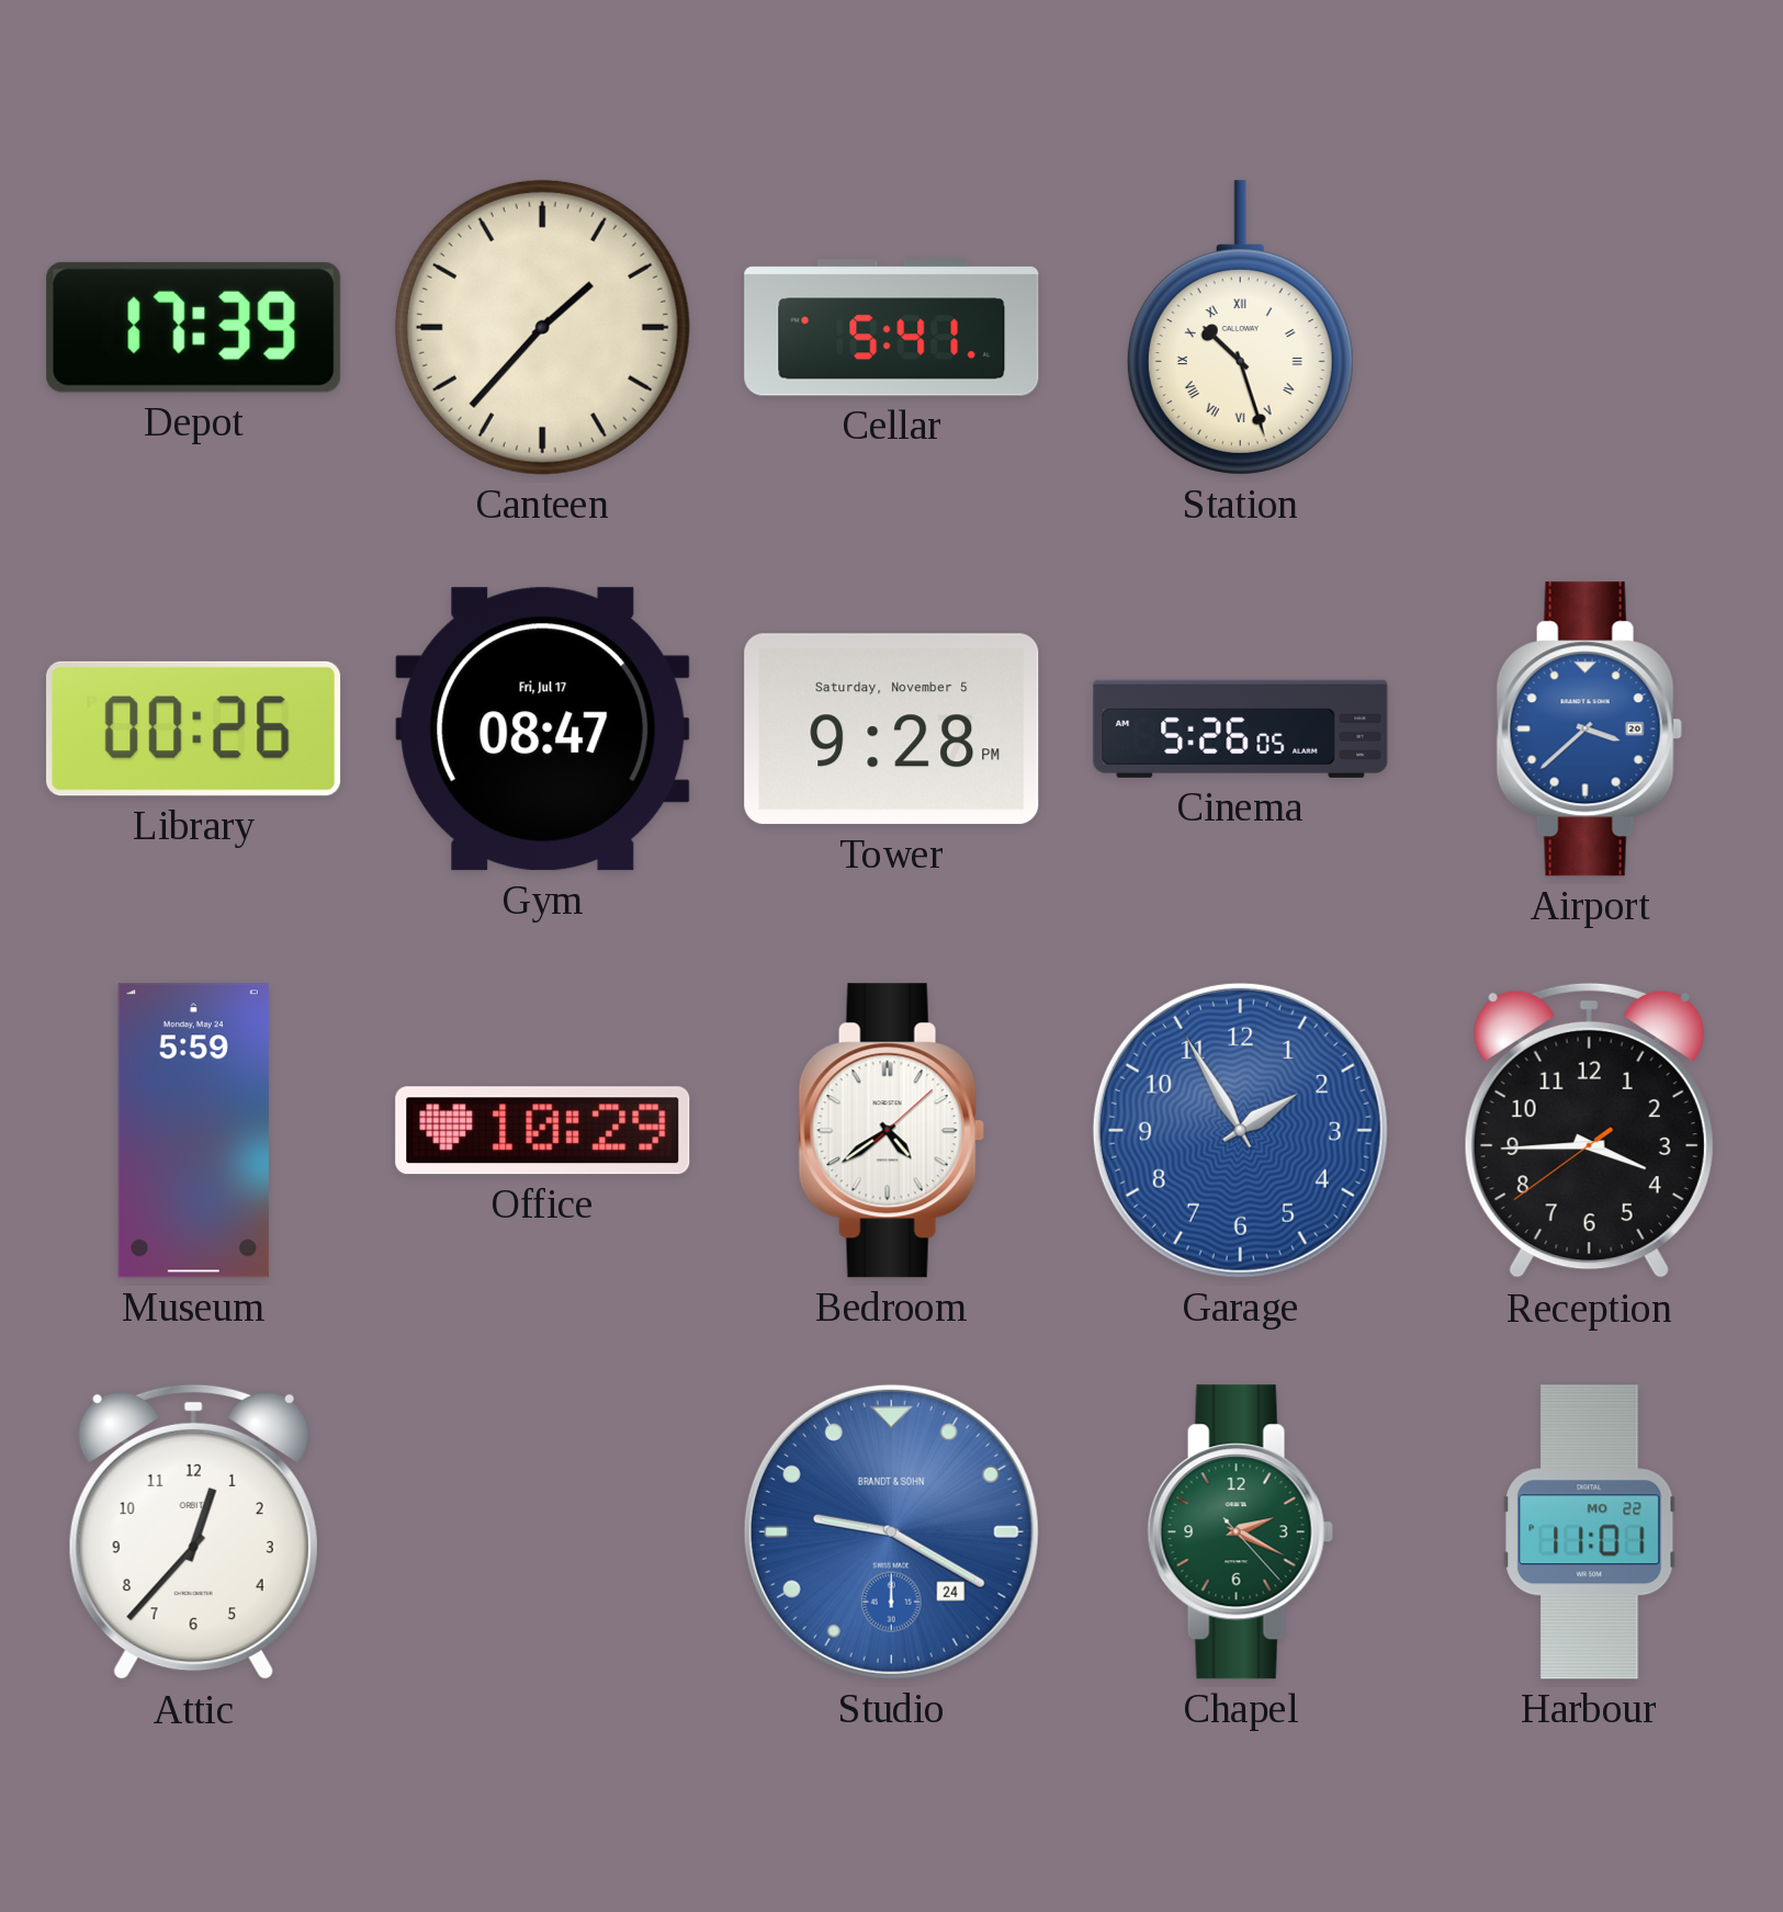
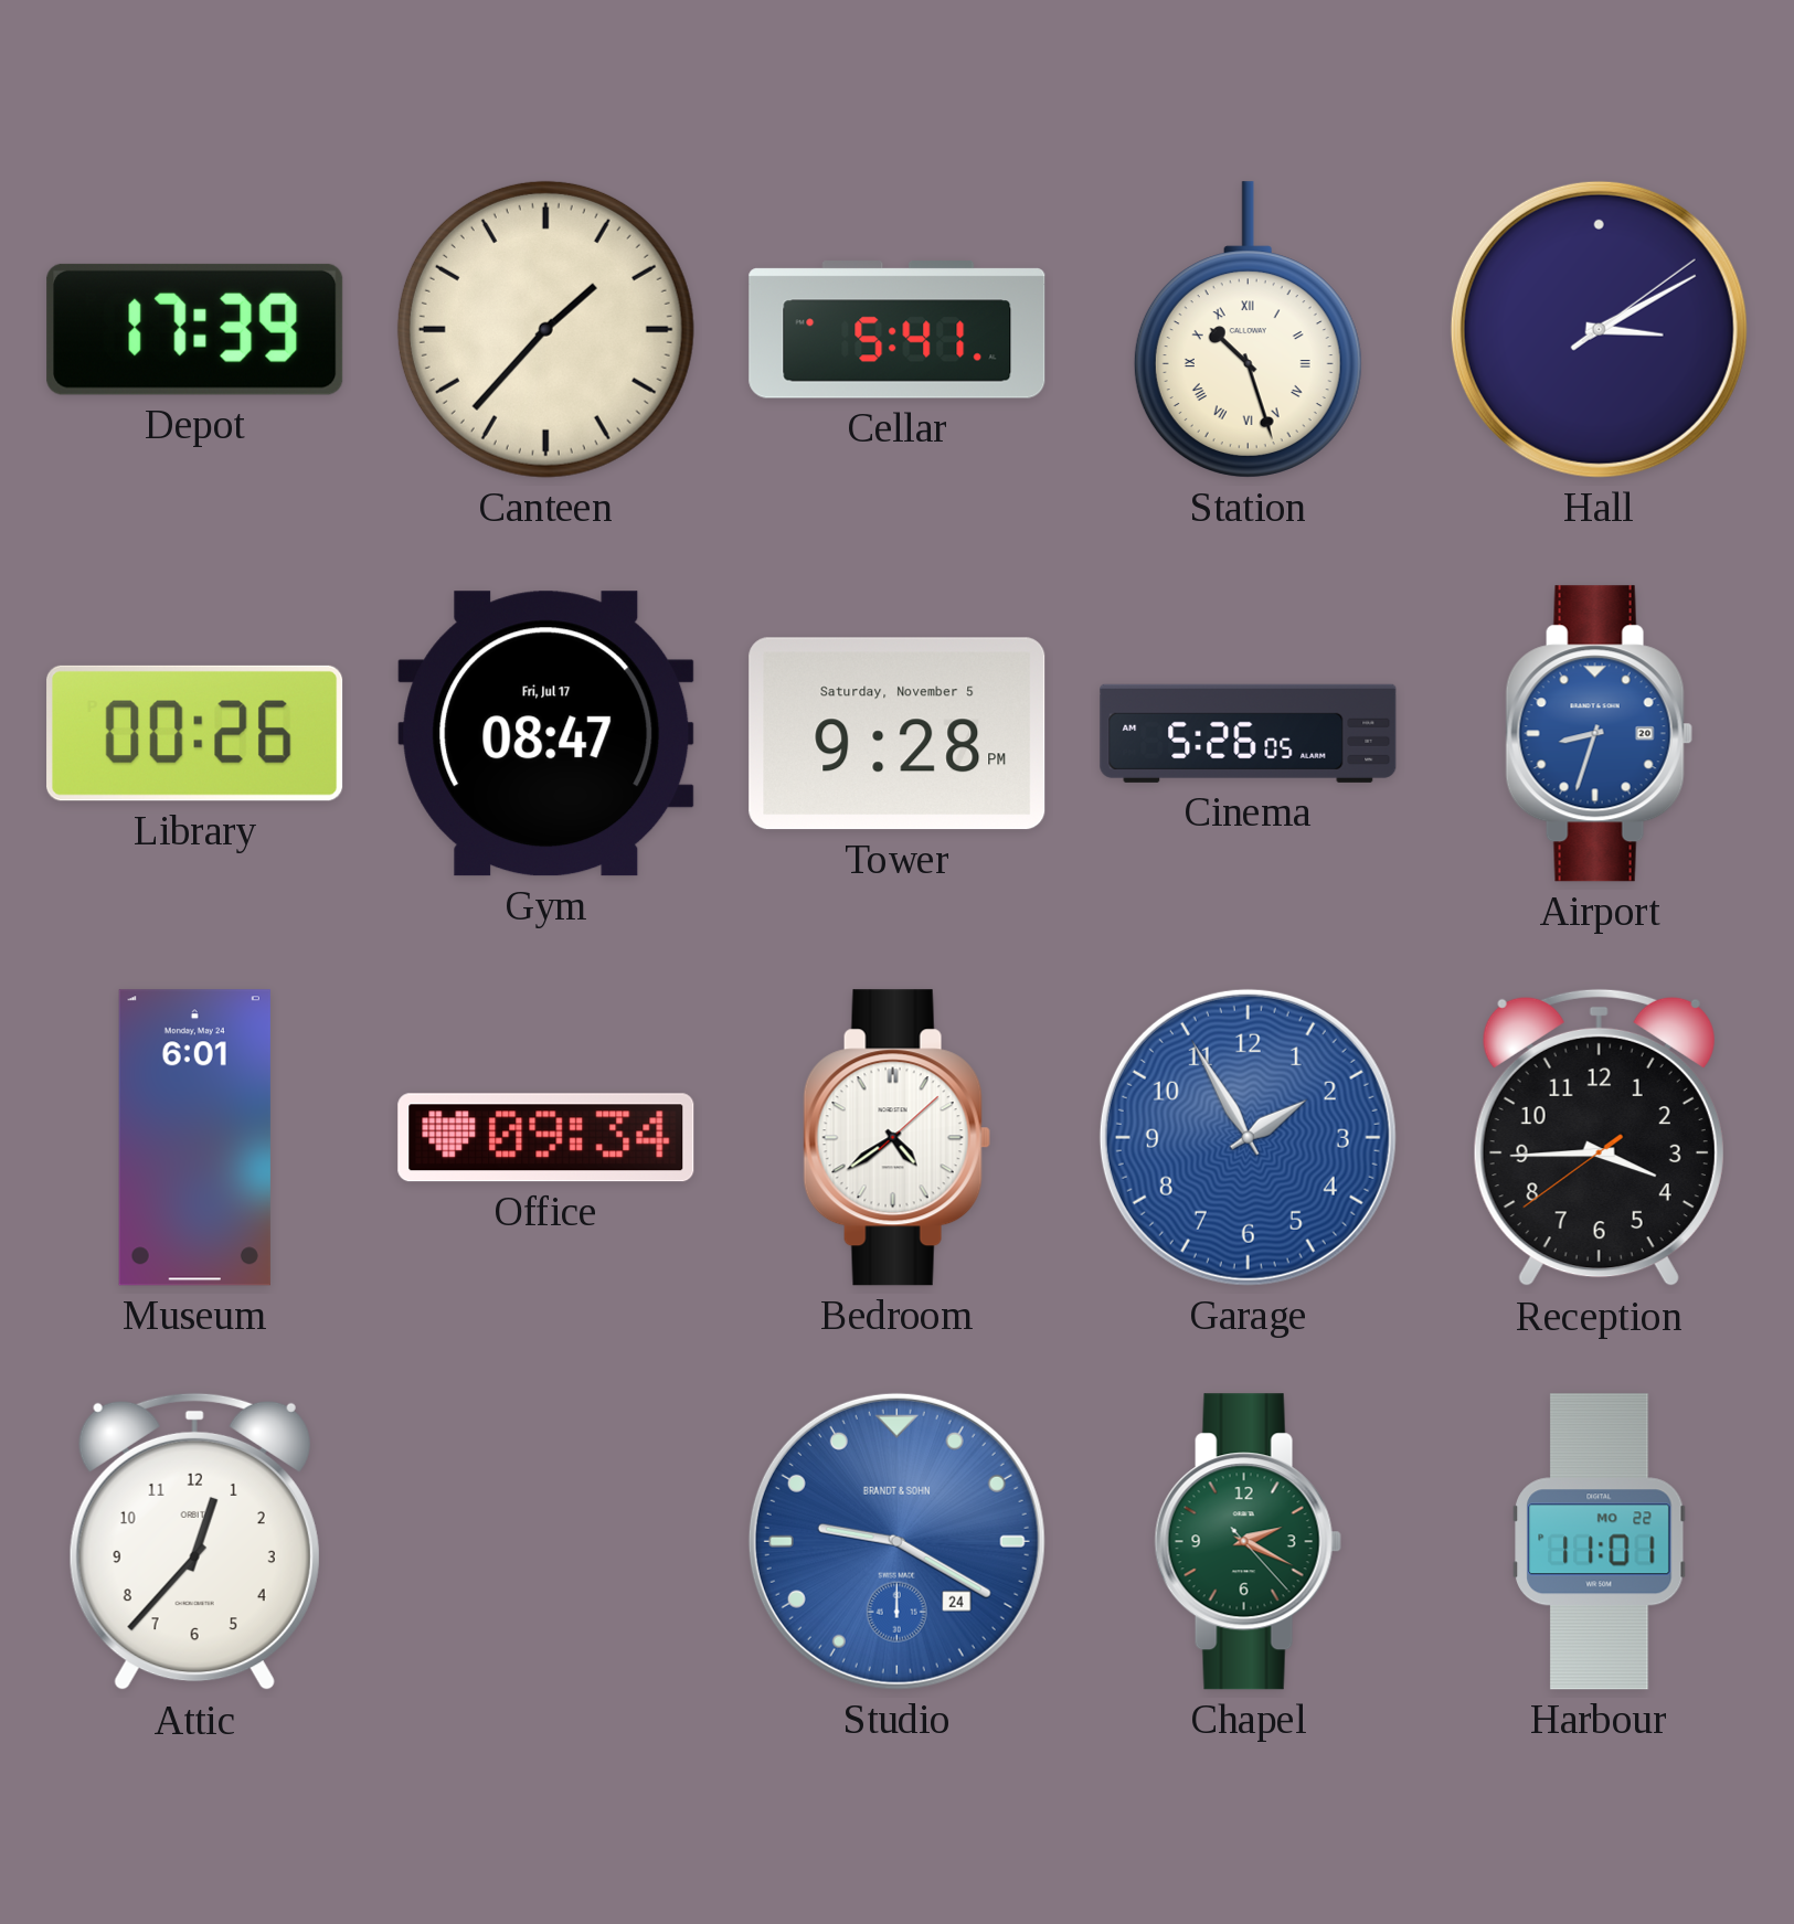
Hall: none -> 3:10 (1599, 329)
Airport: 3:38 -> 8:33 (1599, 734)
Museum: 5:59 -> 6:01 (194, 1138)
Office: 10:29 -> 09:34 (546, 1138)
